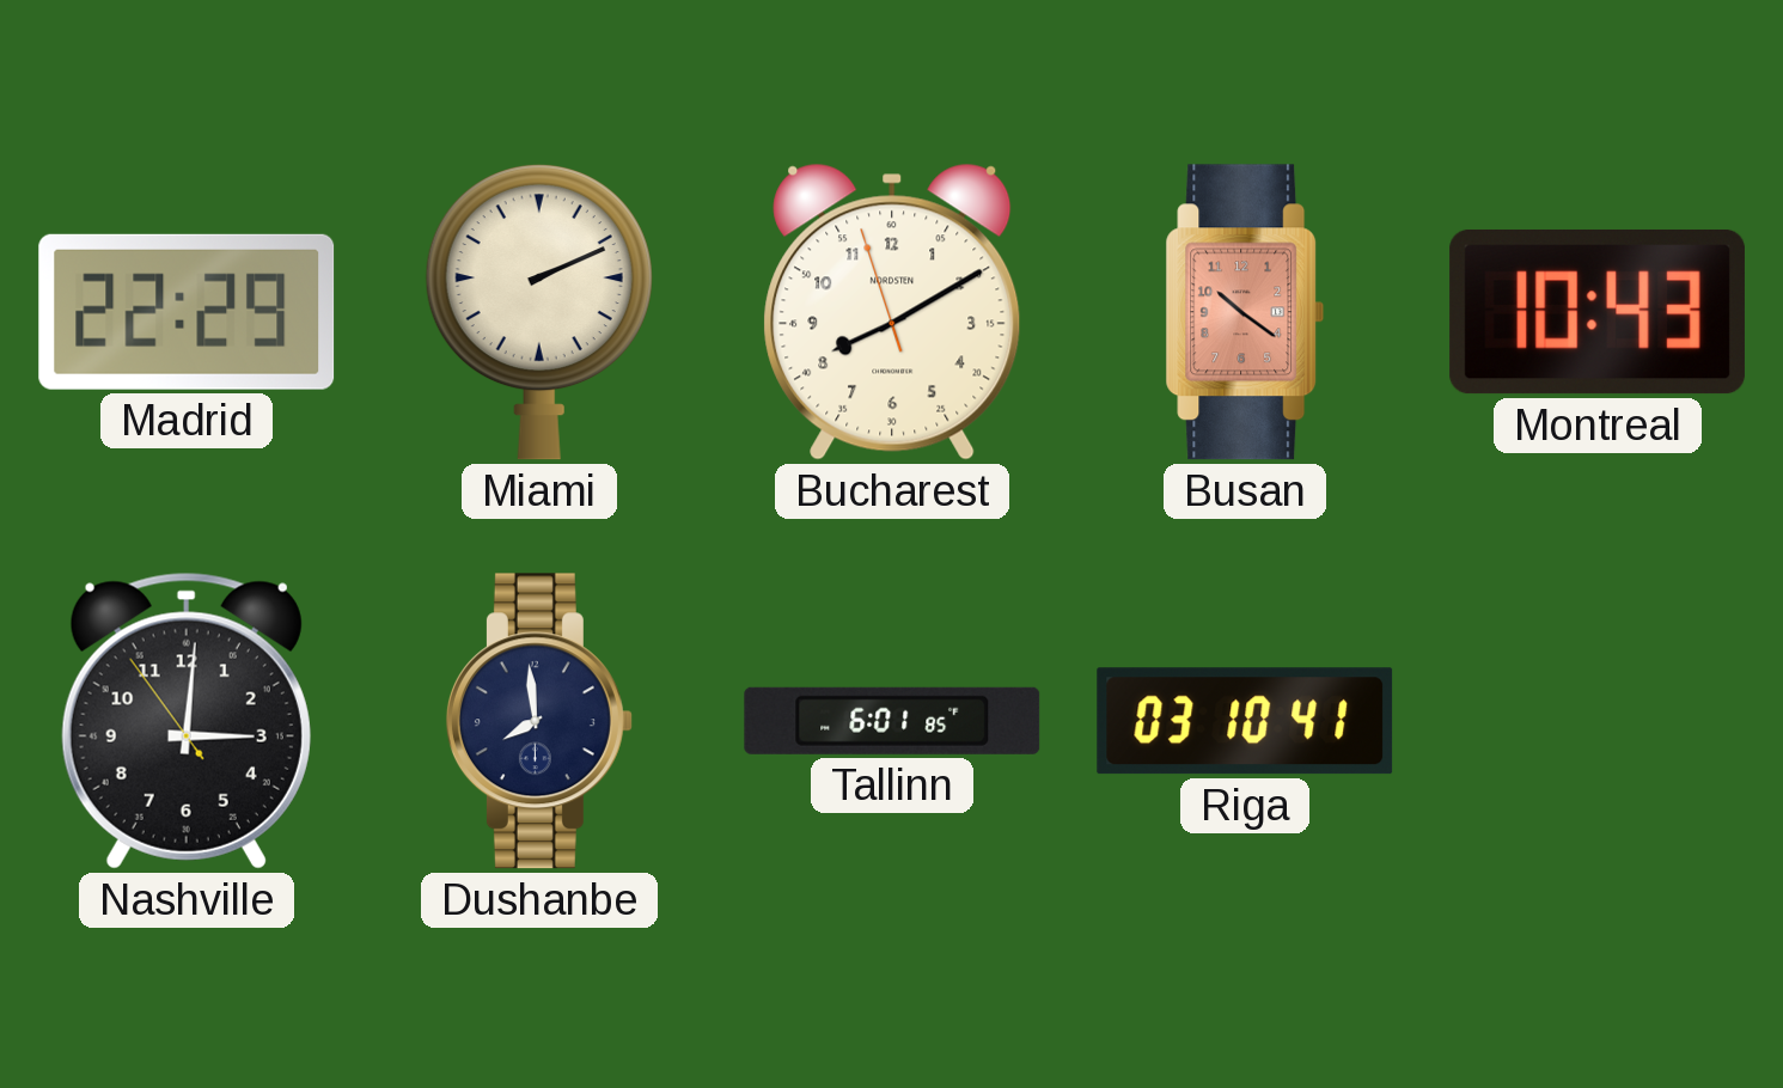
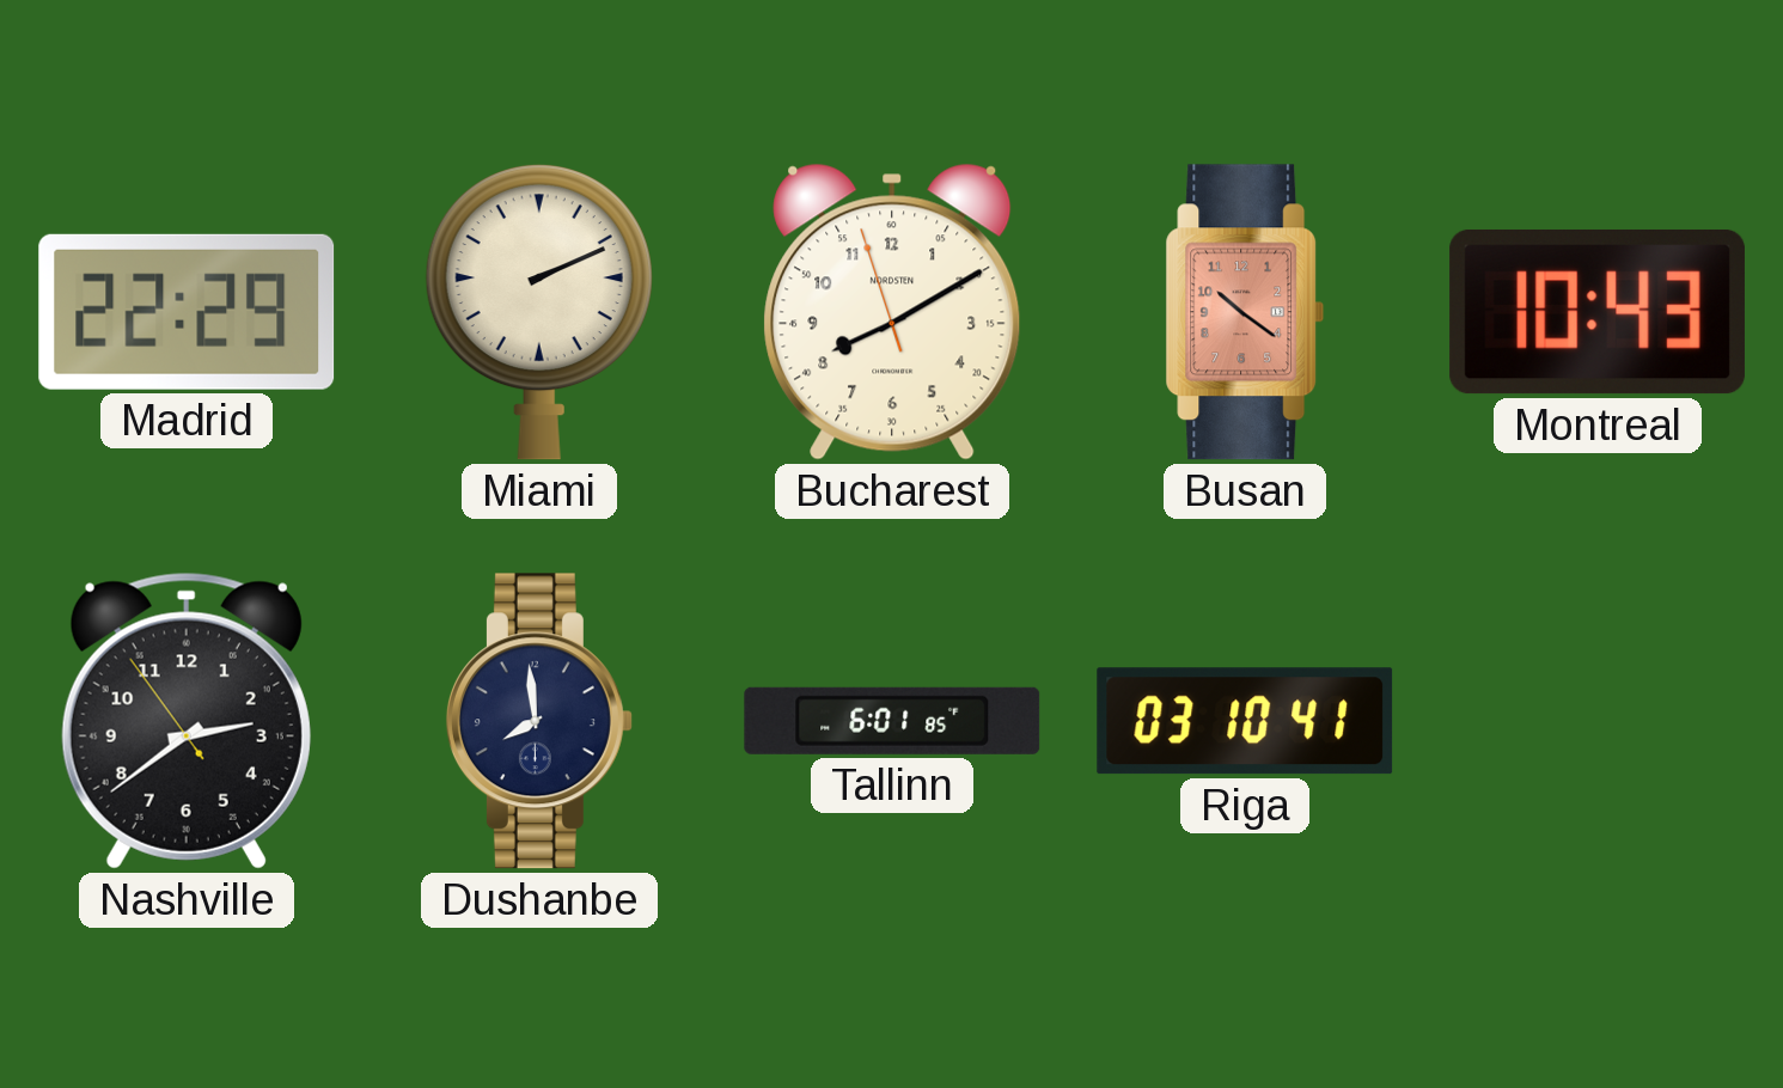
Nashville: 3:00 -> 2:38 (187, 721)
